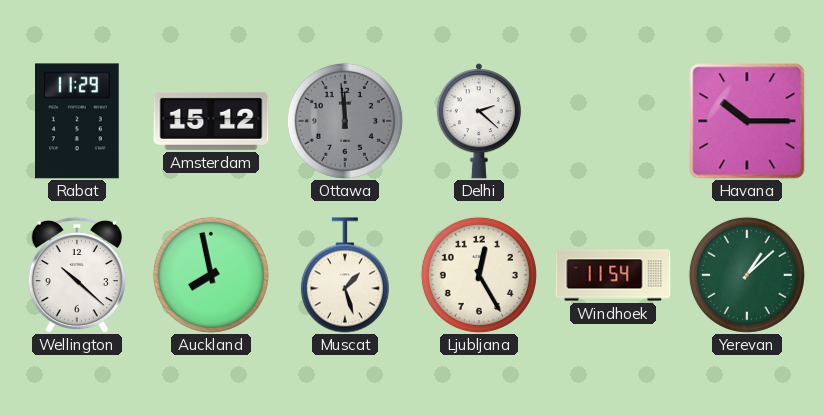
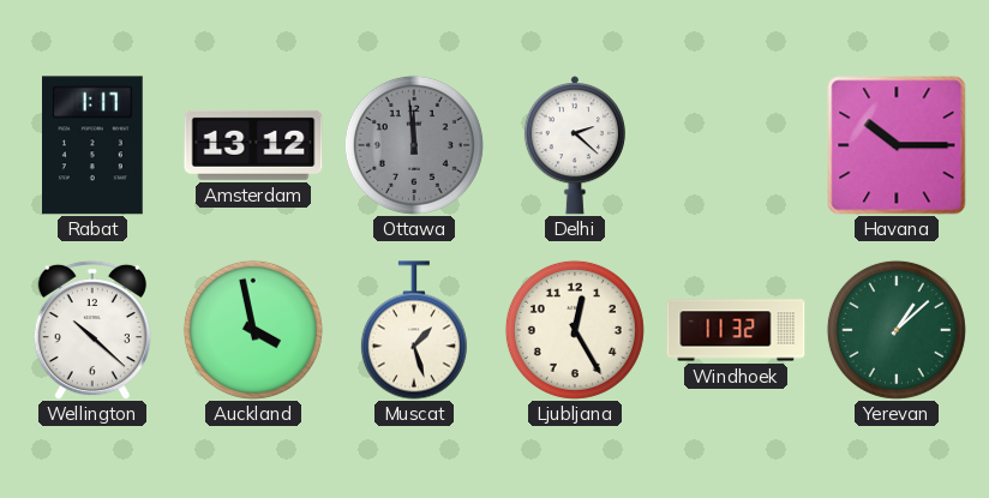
Rabat: 11:29 -> 1:17 (94, 145)
Amsterdam: 15:12 -> 13:12 (253, 145)
Auckland: 7:58 -> 3:58 (253, 330)
Windhoek: 11:54 -> 11:32 (736, 330)
